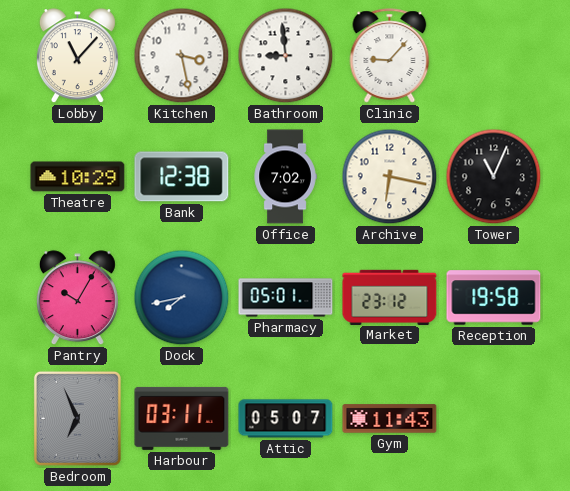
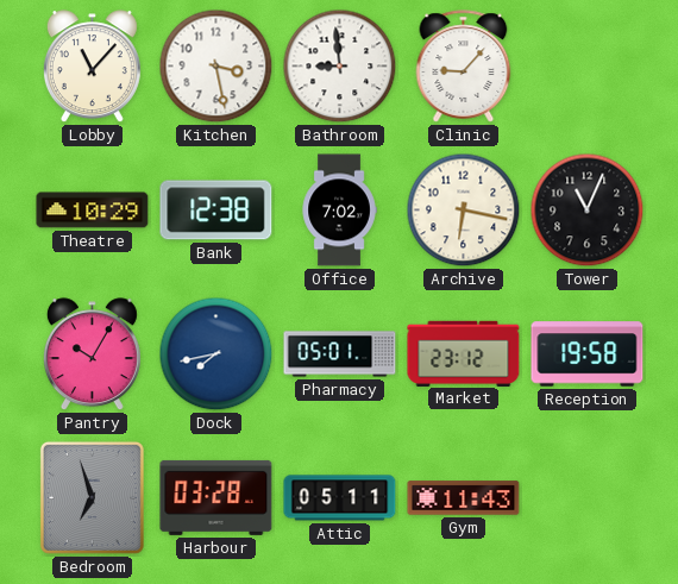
Bedroom: 6:56 -> 6:57 (92, 497)
Harbour: 03:11 -> 03:28 (216, 497)
Attic: 05:07 -> 05:11 (340, 498)
